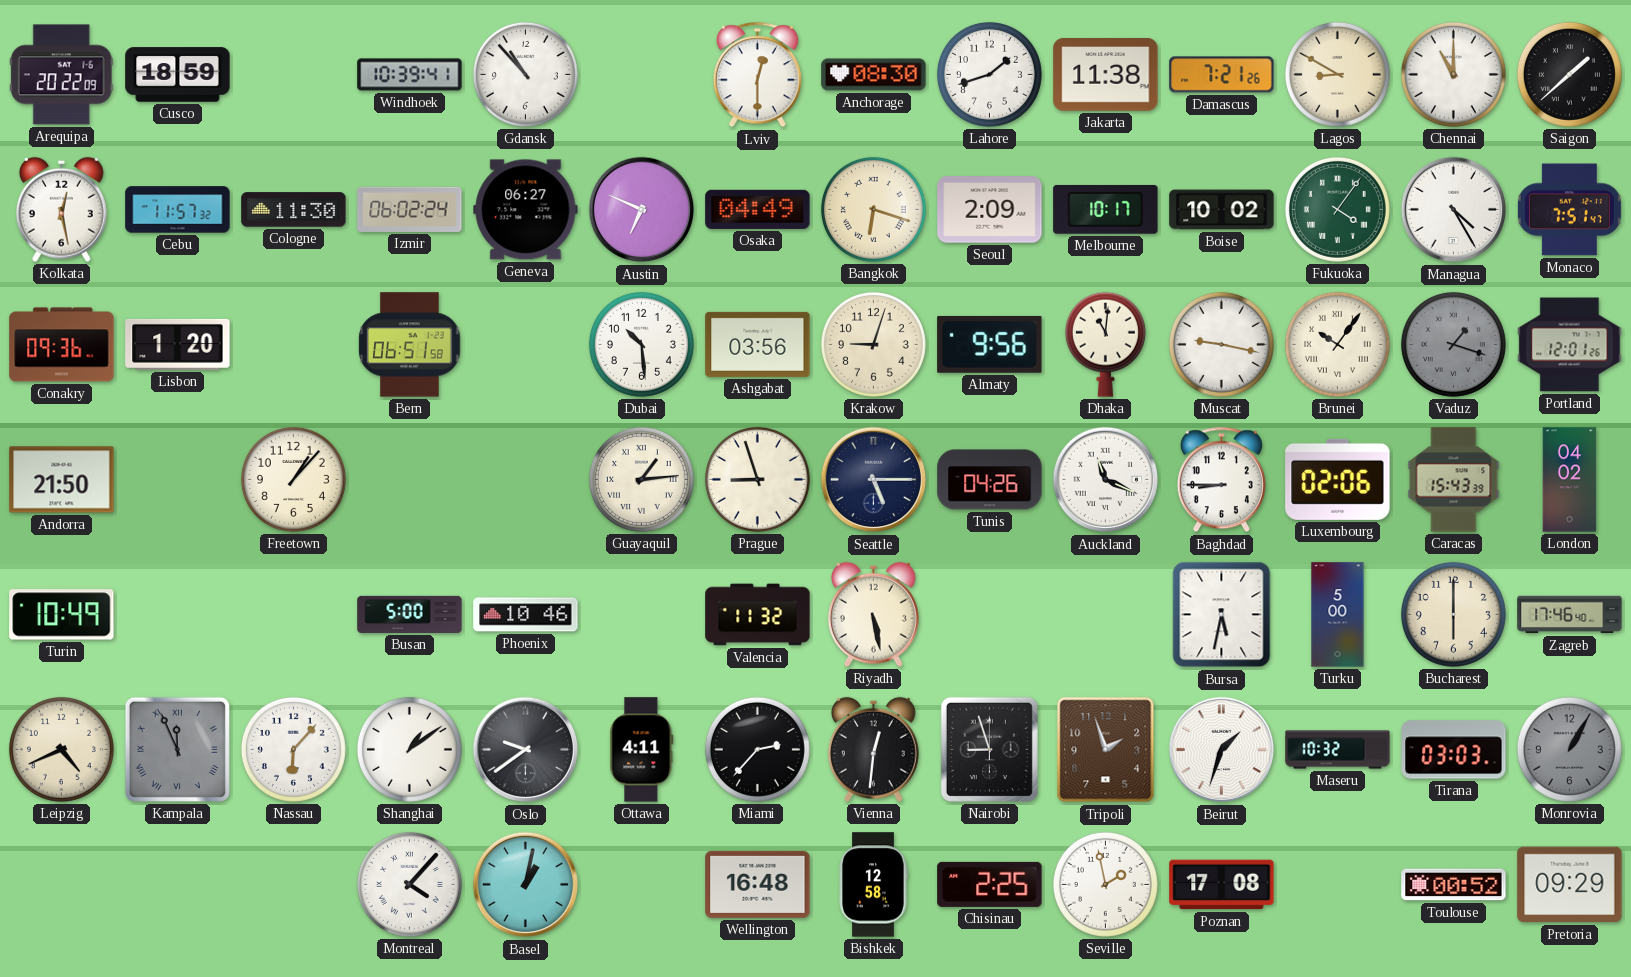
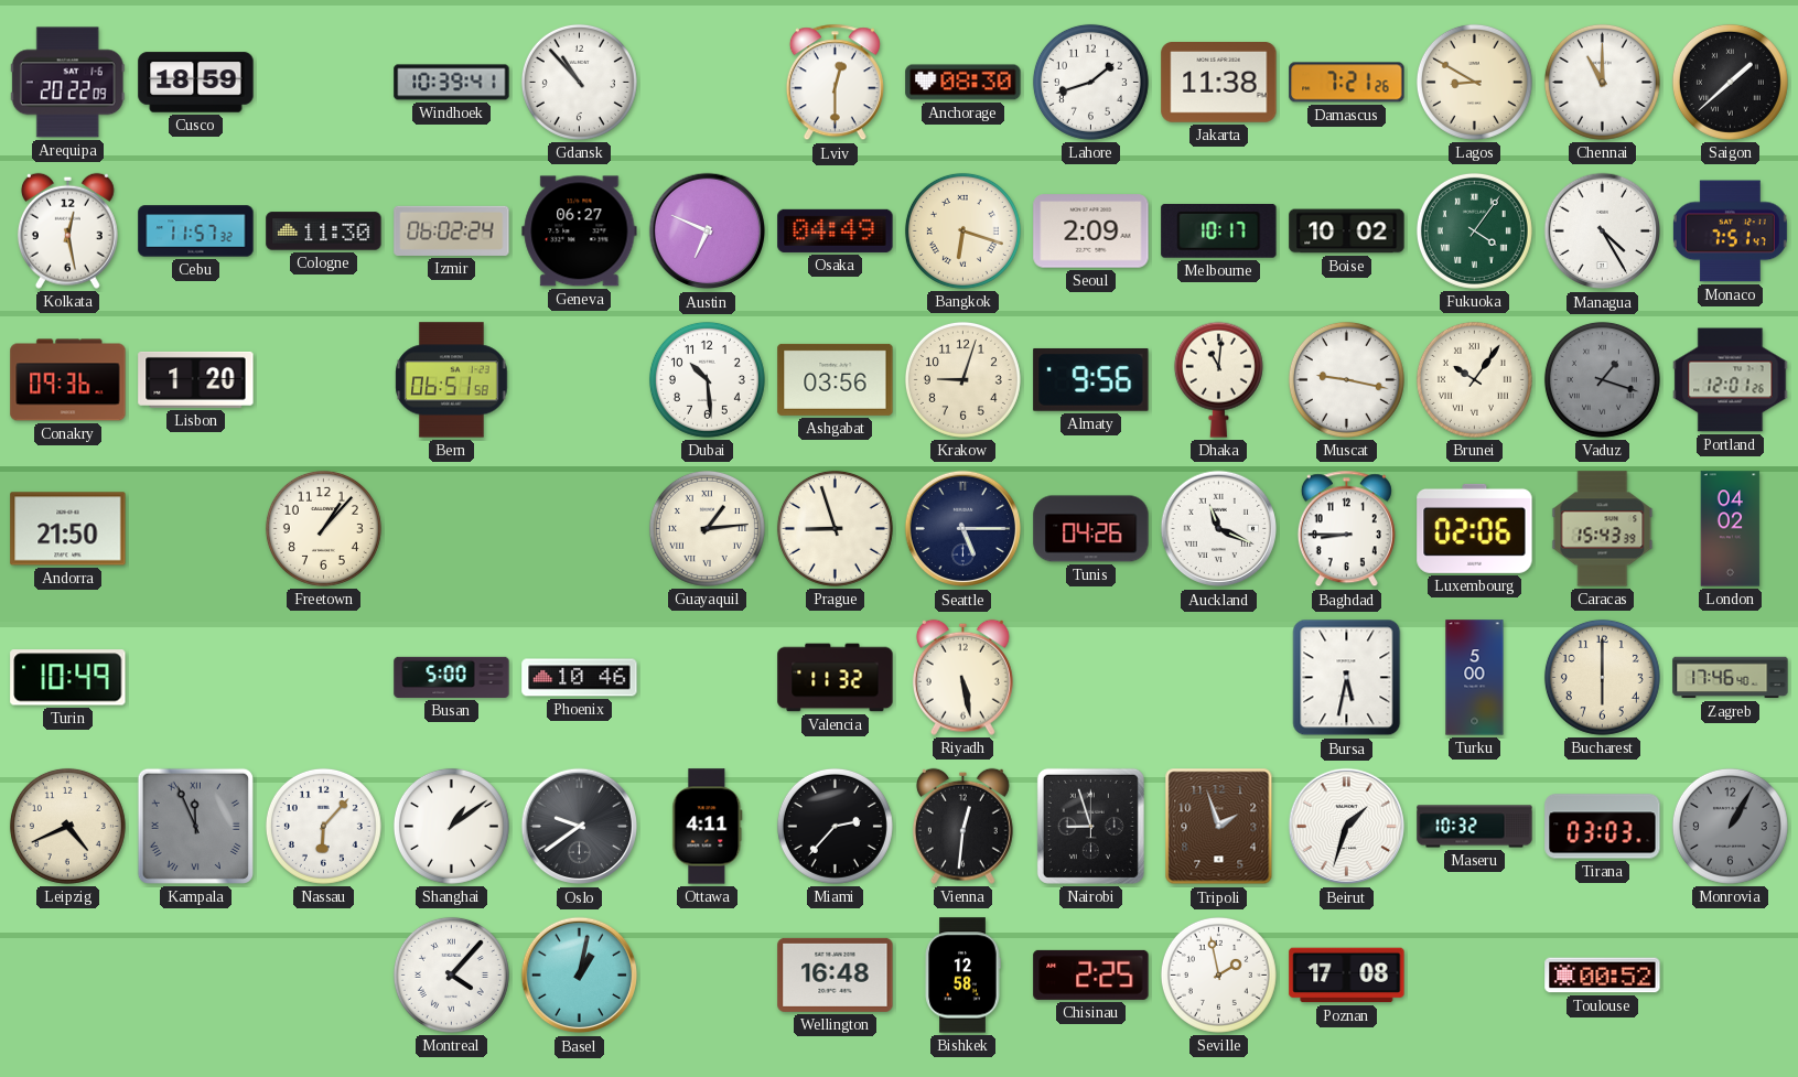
Pretoria: 09:29 -> none (1570, 885)
